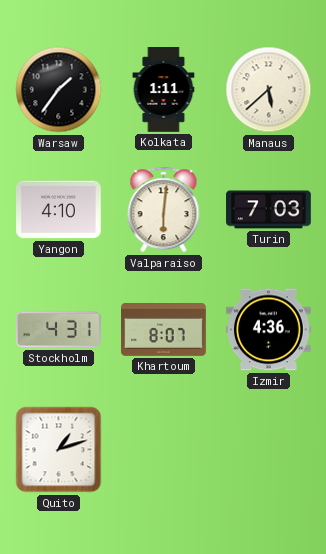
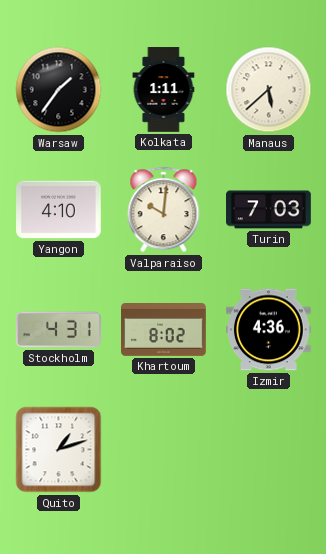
Valparaiso: 6:01 -> 10:01 (164, 210)
Khartoum: 8:07 -> 8:02 (164, 330)
